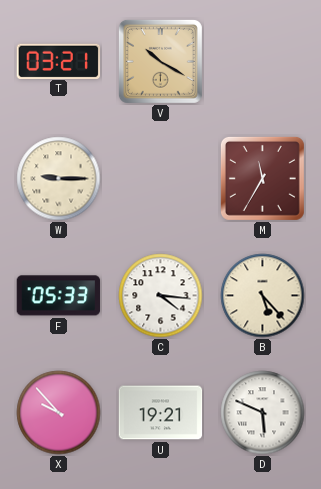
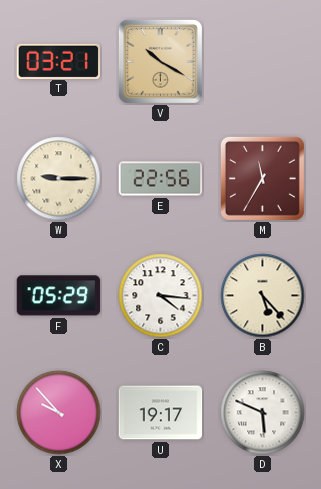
E: none -> 22:56 (161, 179)
F: 05:33 -> 05:29 (59, 296)
U: 19:21 -> 19:17 (161, 413)
